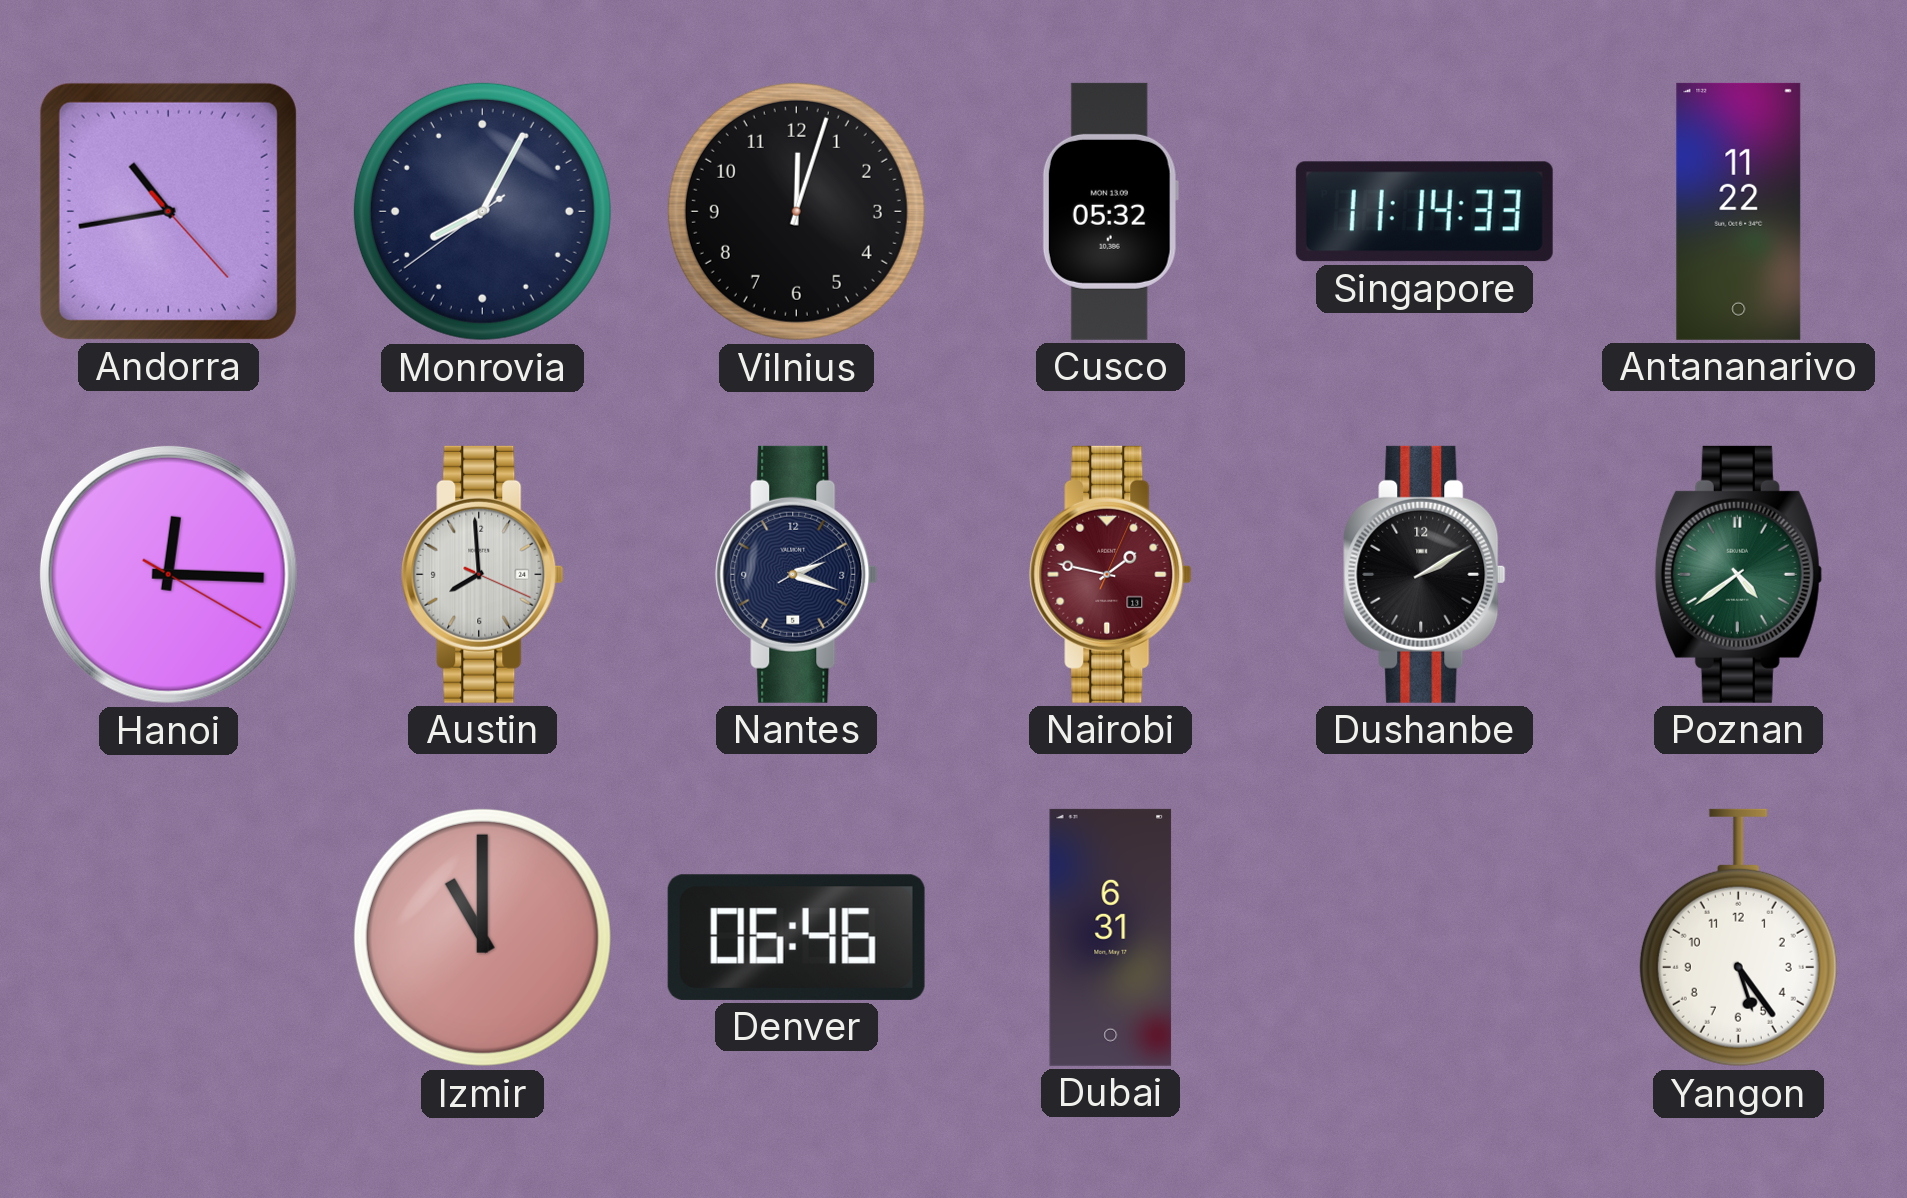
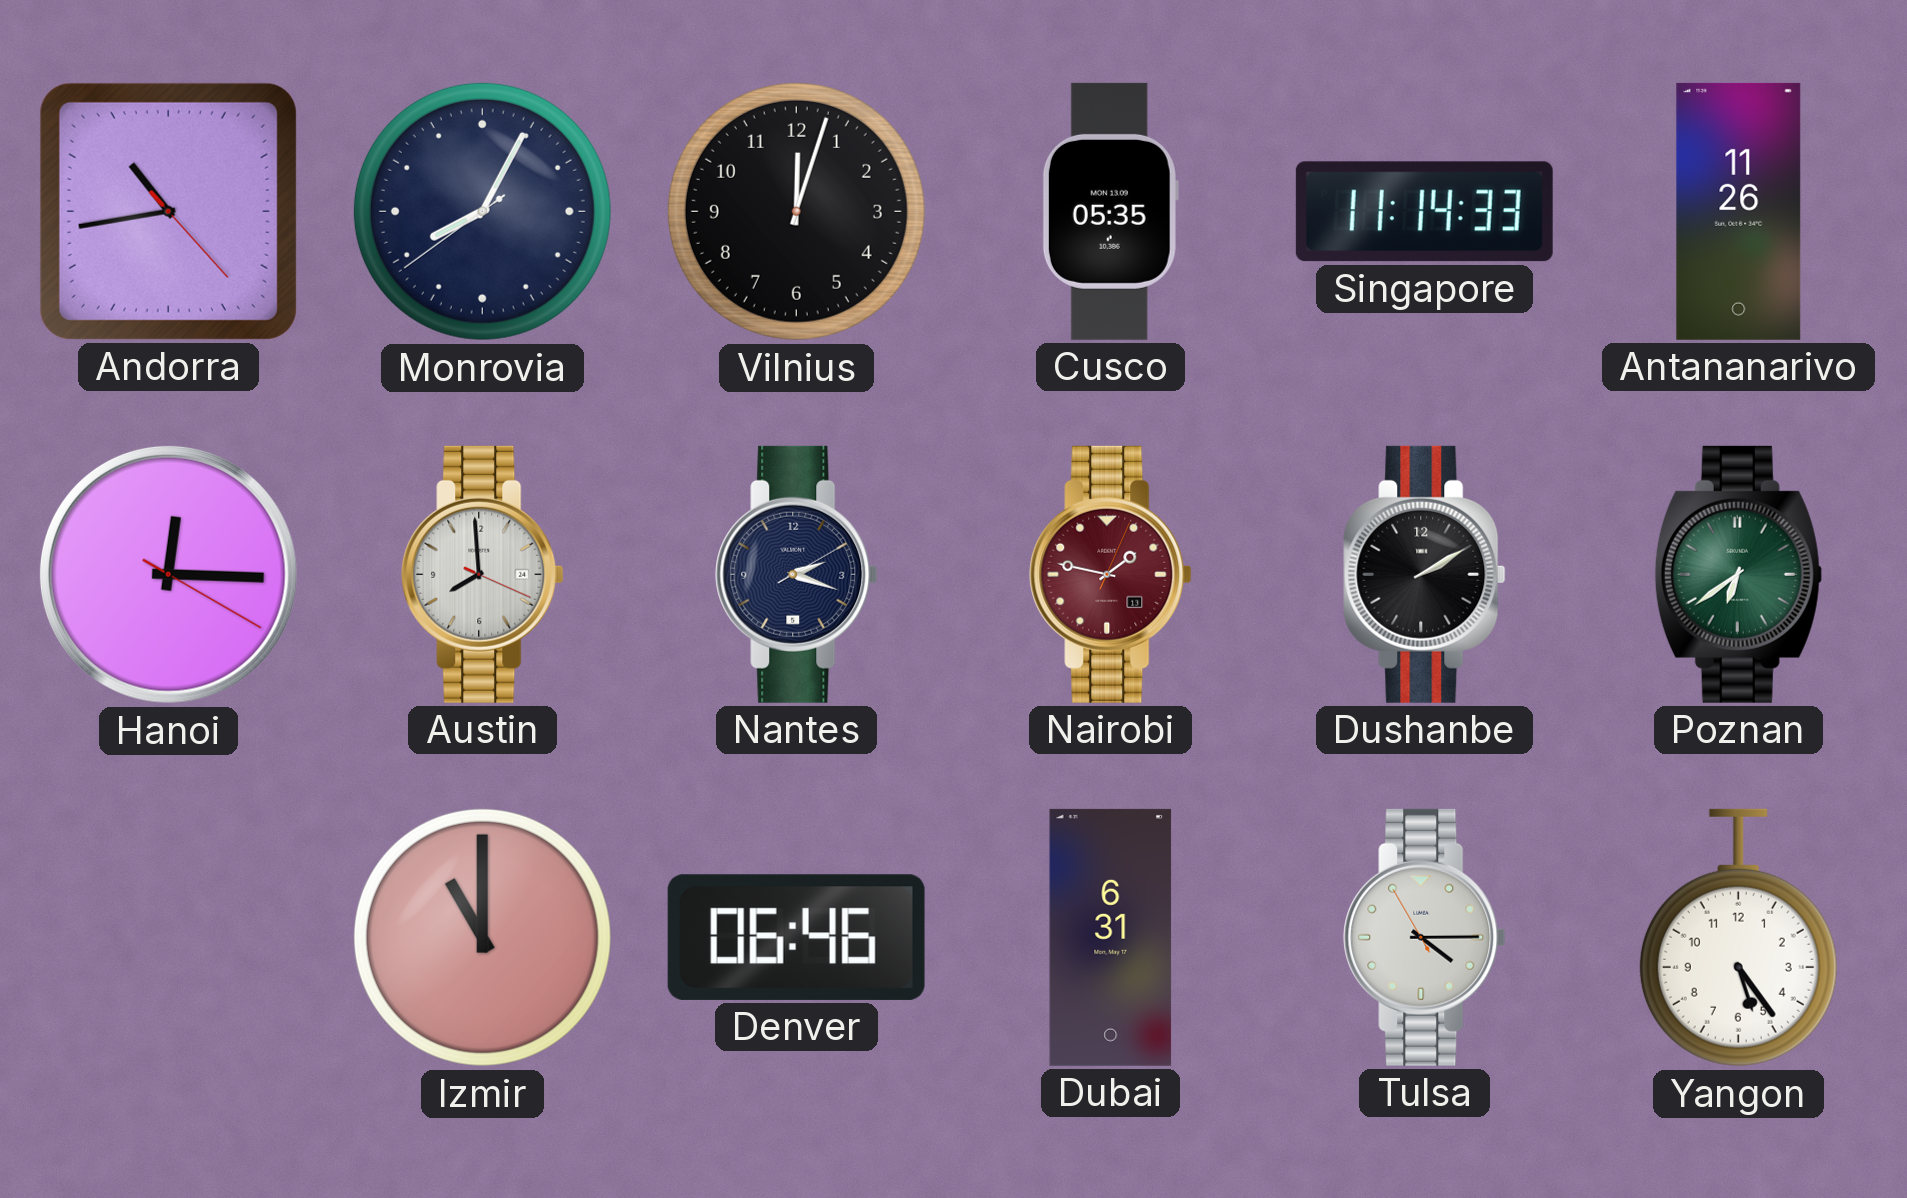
Cusco: 05:32 -> 05:35 (1110, 211)
Antananarivo: 11:22 -> 11:26 (1739, 211)
Poznan: 4:39 -> 6:39 (1738, 574)
Tulsa: none -> 4:14 (1425, 937)
